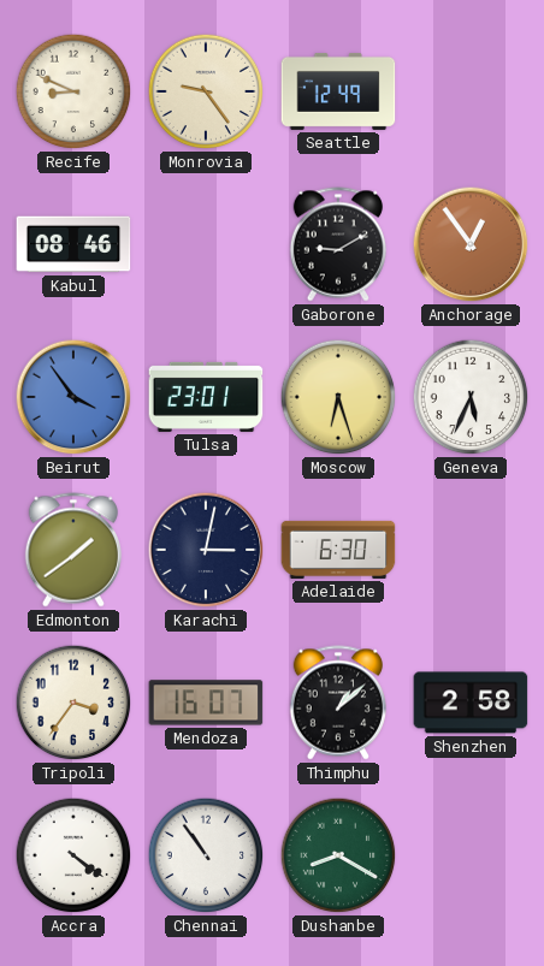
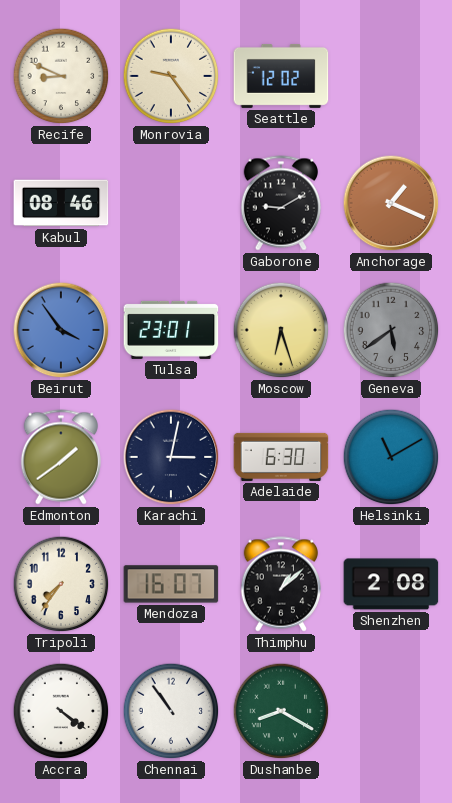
Seattle: 12:49 -> 12:02 (281, 76)
Anchorage: 12:54 -> 1:19 (391, 203)
Geneva: 5:34 -> 5:39 (391, 330)
Geneva dial: white -> grey (391, 330)
Helsinki: none -> 11:10 (391, 457)
Tripoli: 3:36 -> 7:36 (61, 584)
Shenzhen: 2:58 -> 2:08 (391, 584)
